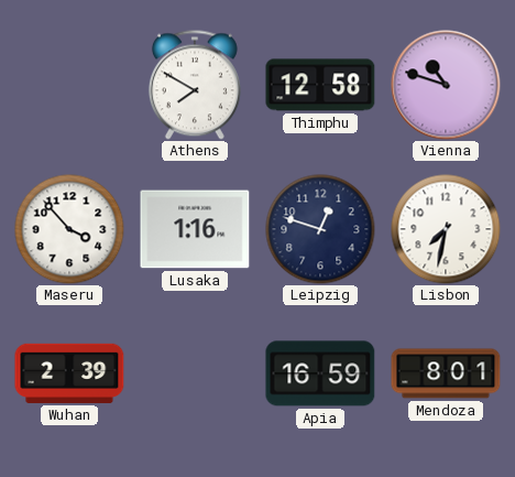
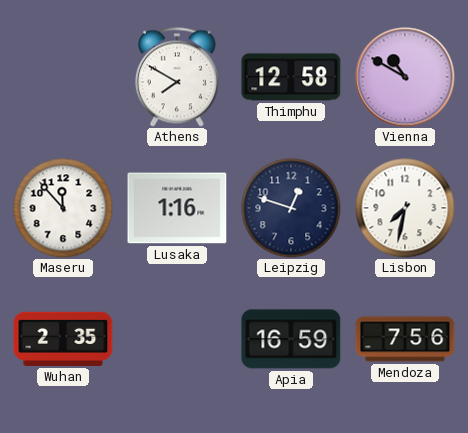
Vienna: 10:48 -> 10:50 (405, 77)
Maseru: 3:53 -> 11:53 (63, 208)
Wuhan: 2:39 -> 2:35 (63, 339)
Mendoza: 8:01 -> 7:56 (405, 339)
